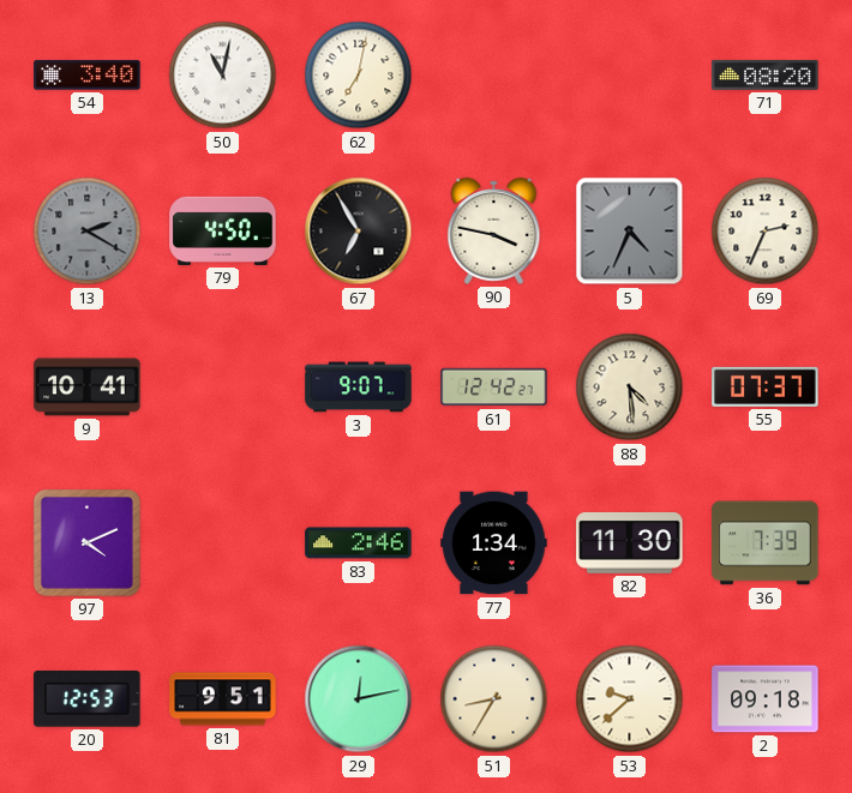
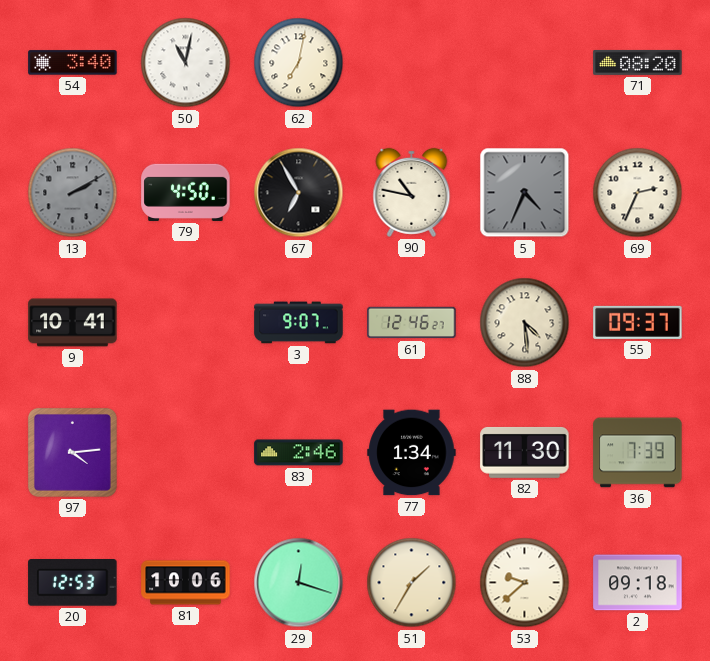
13: 2:20 -> 2:10 (73, 193)
90: 3:47 -> 10:47 (412, 192)
61: 12:42 -> 12:46 (412, 323)
55: 07:37 -> 09:37 (638, 322)
97: 4:11 -> 4:14 (72, 452)
81: 9:51 -> 10:06 (186, 583)
29: 12:13 -> 12:18 (299, 583)
51: 8:35 -> 1:35 (412, 583)
